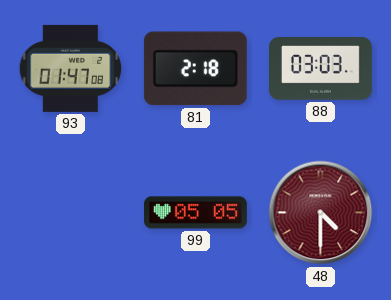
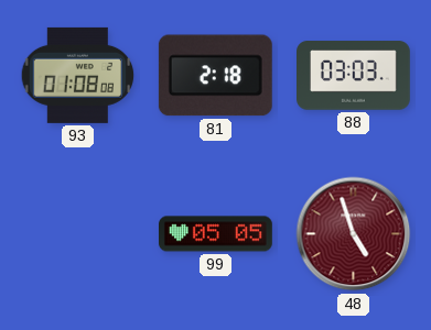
93: 01:47 -> 01:08 (78, 75)
48: 4:30 -> 4:57 (354, 234)
